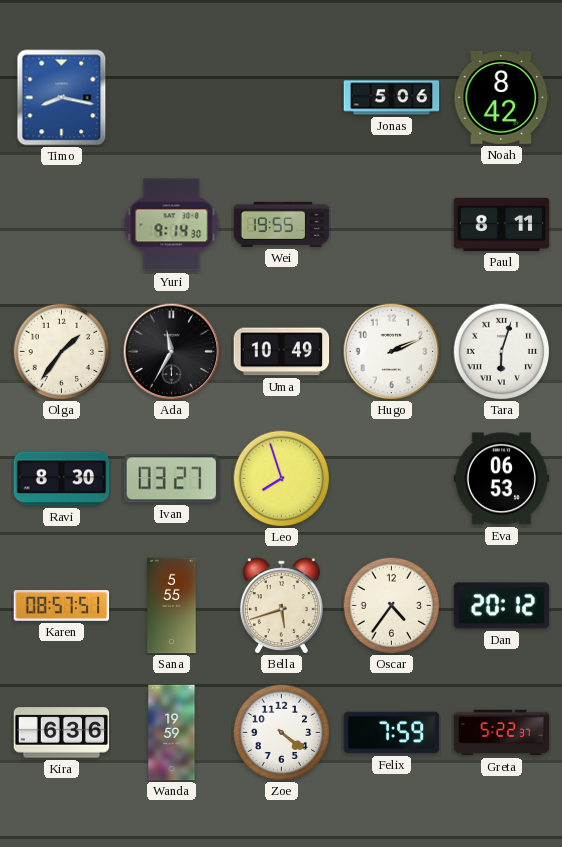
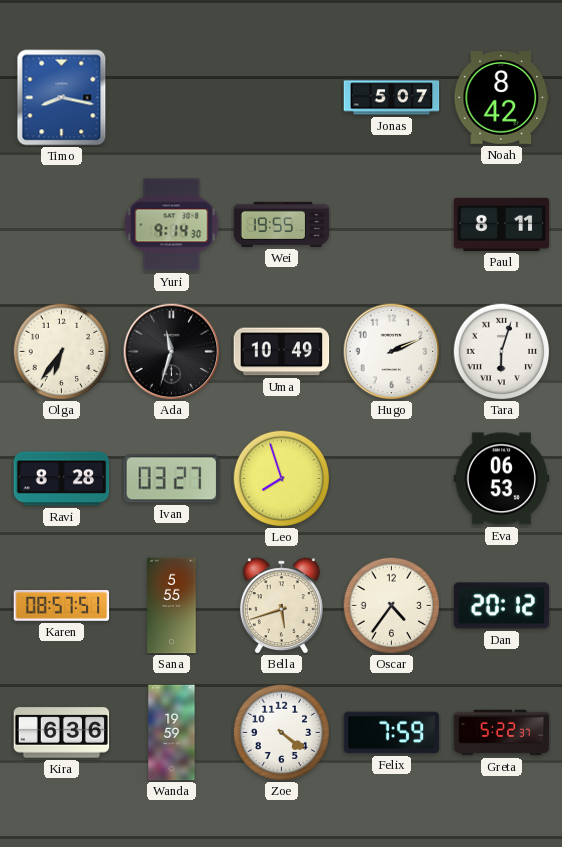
Jonas: 5:06 -> 5:07 (392, 98)
Olga: 1:36 -> 6:36 (61, 351)
Ada: 11:35 -> 11:33 (172, 352)
Ravi: 8:30 -> 8:28 (62, 479)
